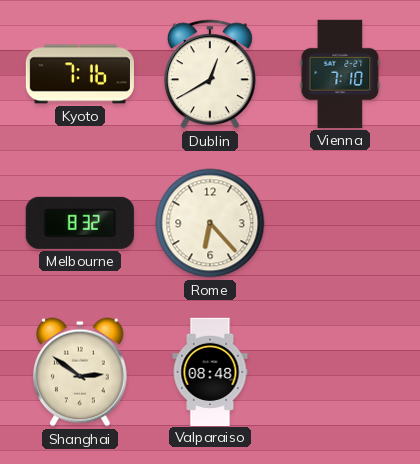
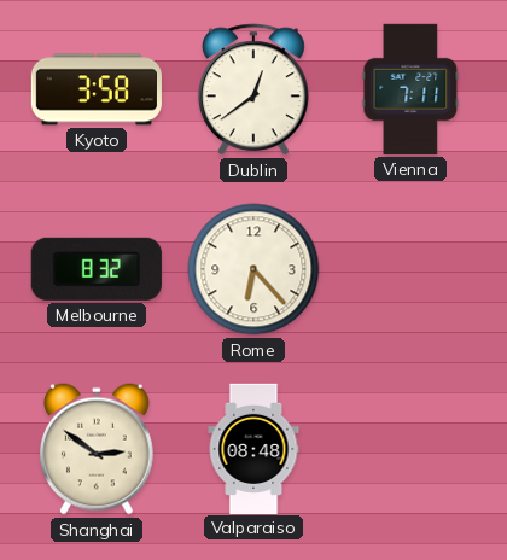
Kyoto: 7:16 -> 3:58 (97, 89)
Dublin: 12:40 -> 12:39 (253, 89)
Vienna: 7:10 -> 7:11 (410, 89)
